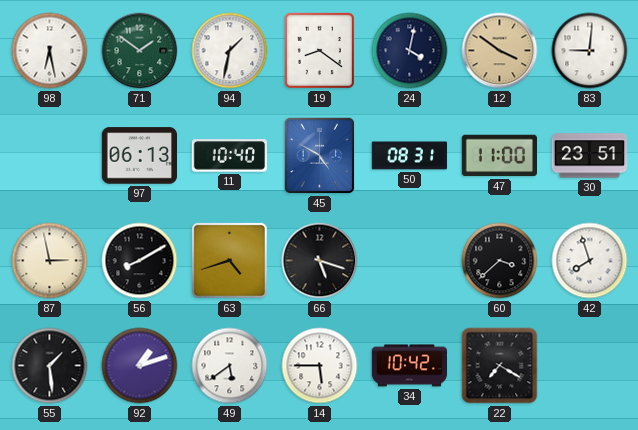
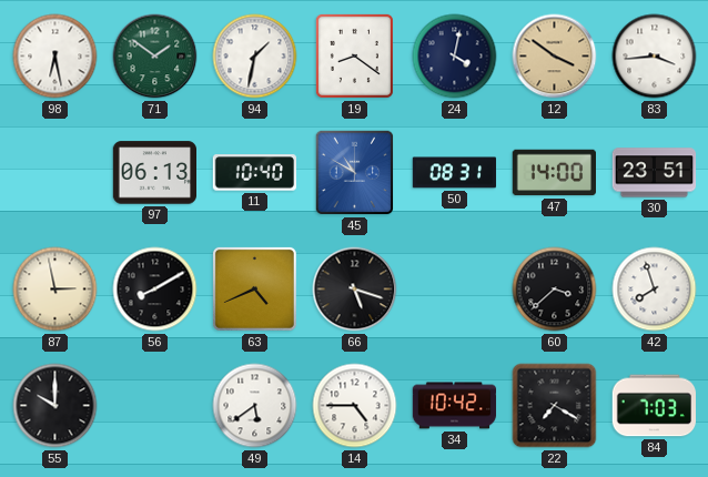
83: 9:01 -> 3:44 (655, 57)
45: 4:50 -> 10:50 (355, 173)
47: 11:00 -> 14:00 (554, 173)
63: 4:42 -> 4:41 (254, 288)
55: 1:29 -> 10:00 (55, 406)
92: 1:12 -> none (140, 366)
14: 5:45 -> 4:45 (355, 406)
84: none -> 7:03 (654, 406)
